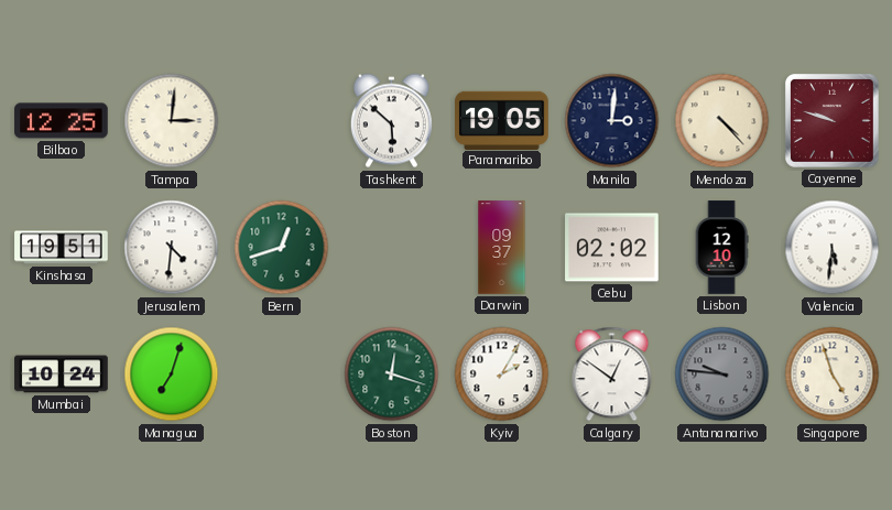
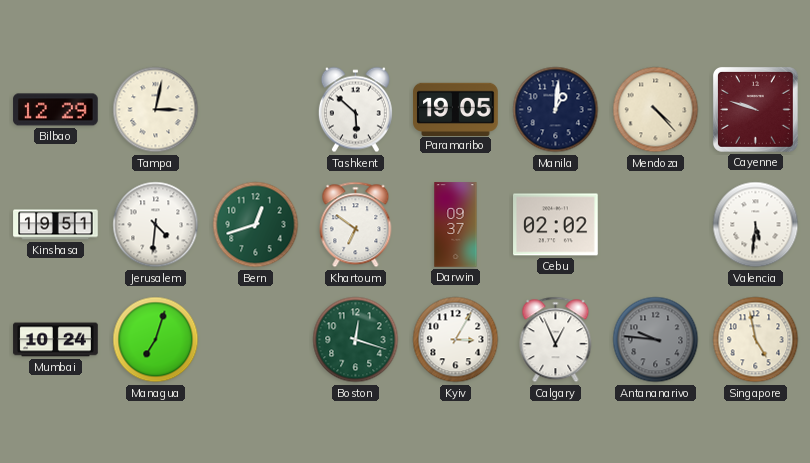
Bilbao: 12:25 -> 12:29 (56, 110)
Tampa: 3:01 -> 3:02 (156, 110)
Manila: 3:01 -> 1:01 (556, 110)
Khartoum: none -> 6:51 (356, 225)
Lisbon: 12:10 -> none (721, 248)
Kyiv: 2:05 -> 3:05 (456, 340)
Calgary: 12:51 -> 12:56 (556, 340)
Singapore: 4:57 -> 4:58 (756, 340)
